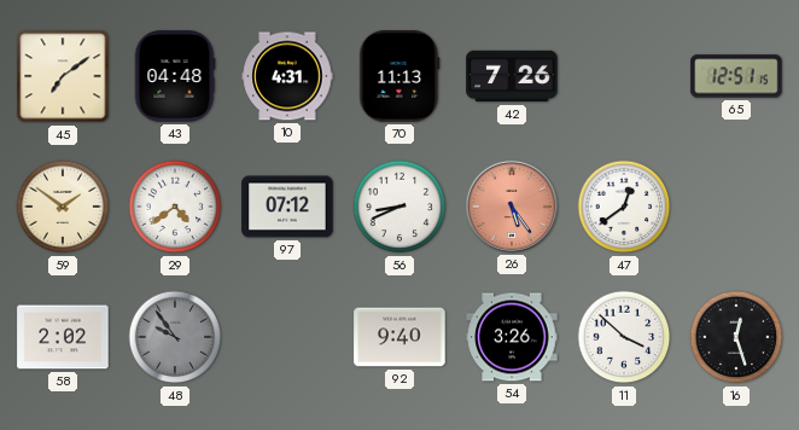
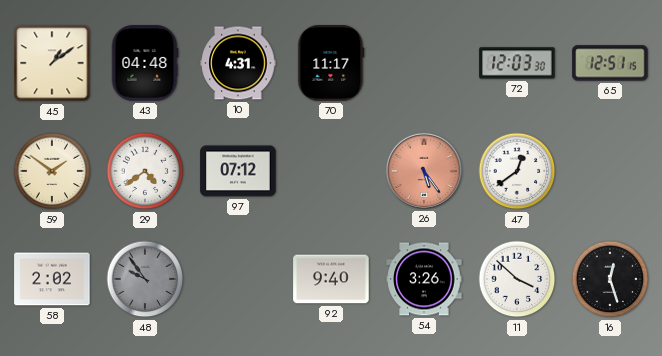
45: 7:09 -> 1:09 (52, 63)
70: 11:13 -> 11:17 (331, 63)
42: 7:26 -> none (512, 76)
72: none -> 12:03 (517, 63)
56: 8:41 -> none (400, 207)
